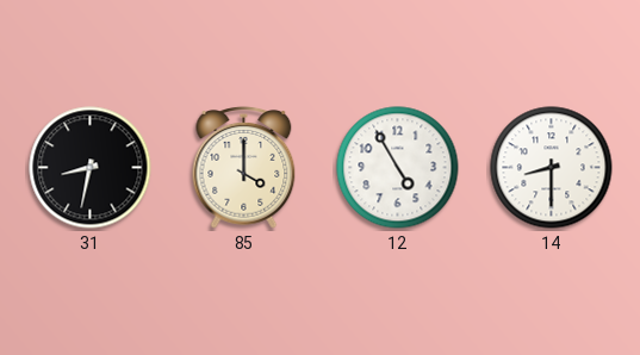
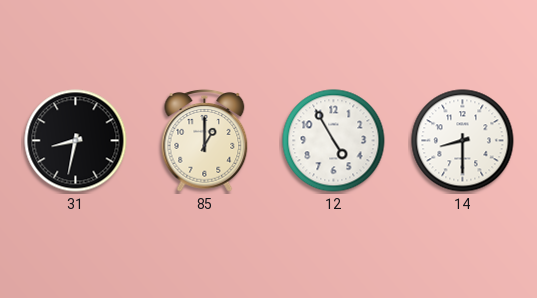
85: 4:00 -> 1:00 (205, 140)
